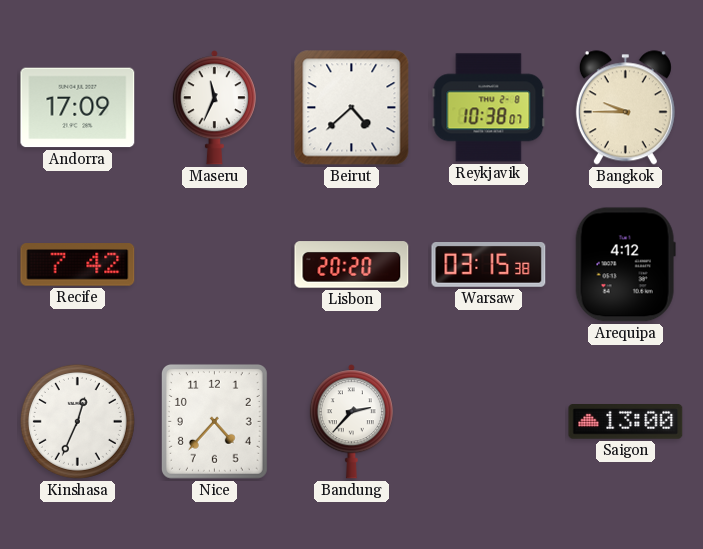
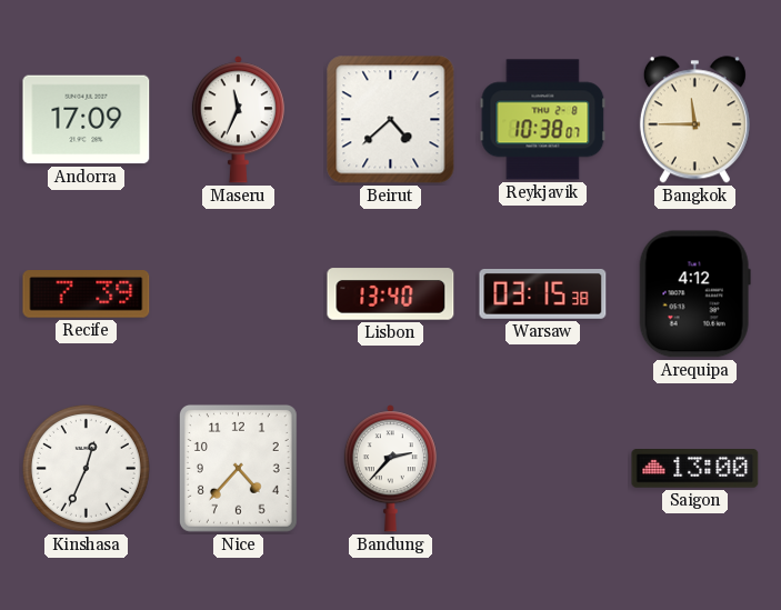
Bangkok: 9:45 -> 11:45 (694, 120)
Recife: 7:42 -> 7:39 (87, 294)
Lisbon: 20:20 -> 13:40 (391, 294)
